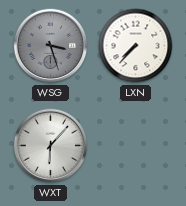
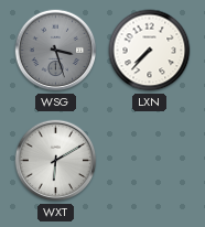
WXT: 6:07 -> 6:10 (56, 161)
